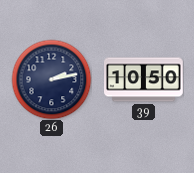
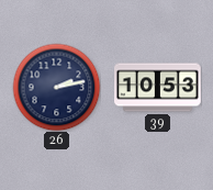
39: 10:50 -> 10:53 (158, 88)
